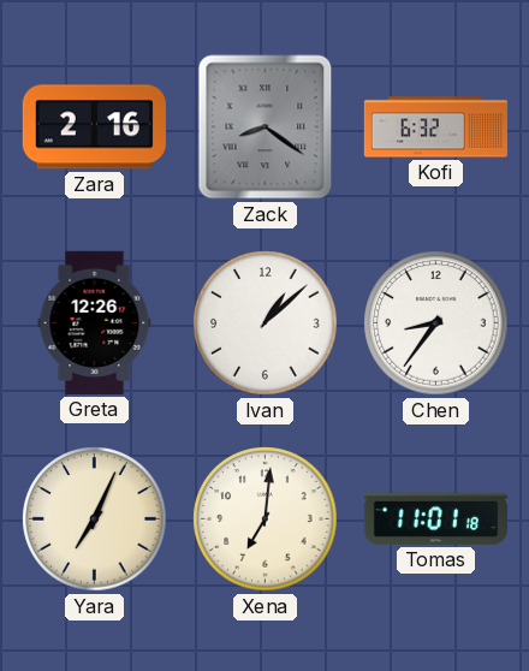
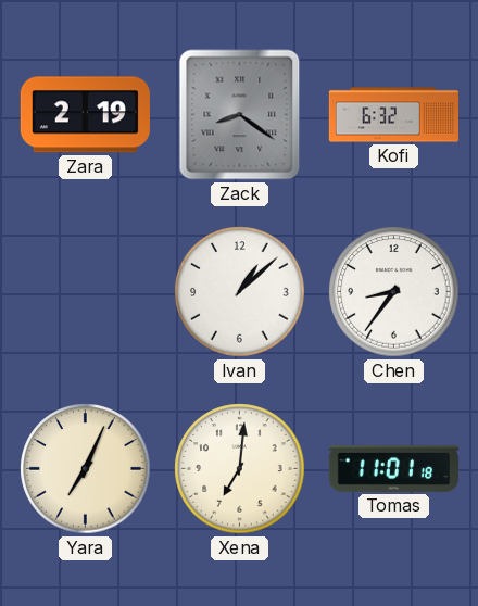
Zara: 2:16 -> 2:19 (85, 115)
Greta: 12:26 -> none (95, 322)
